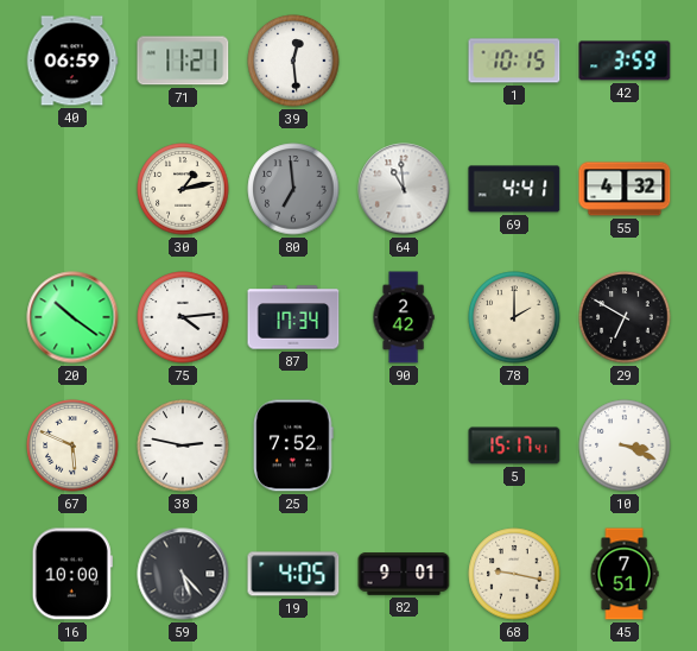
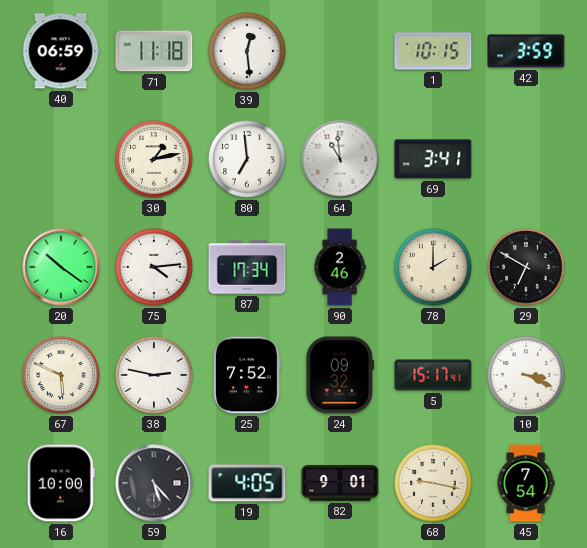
71: 11:21 -> 11:18 (154, 51)
80 dial: grey -> white (247, 159)
69: 4:41 -> 3:41 (433, 159)
55: 4:32 -> none (625, 189)
90: 2:42 -> 2:46 (340, 267)
24: none -> 09:32 (340, 375)
45: 7:51 -> 7:54 (526, 483)
